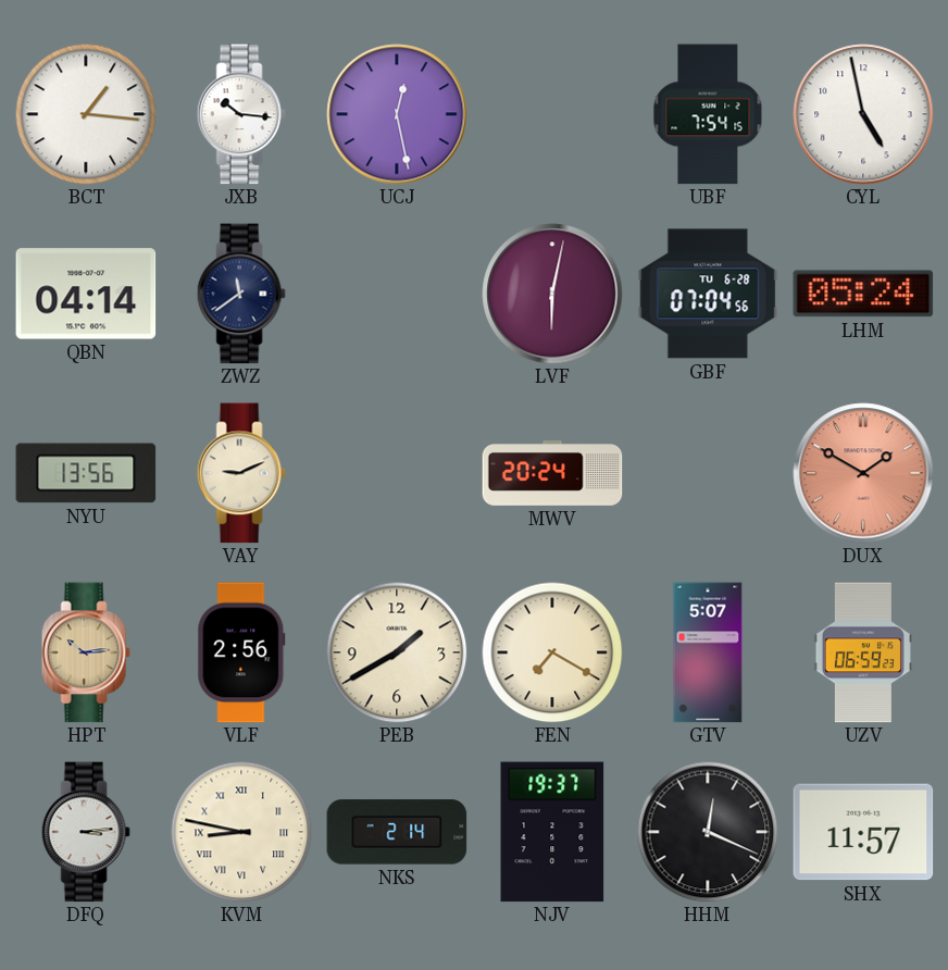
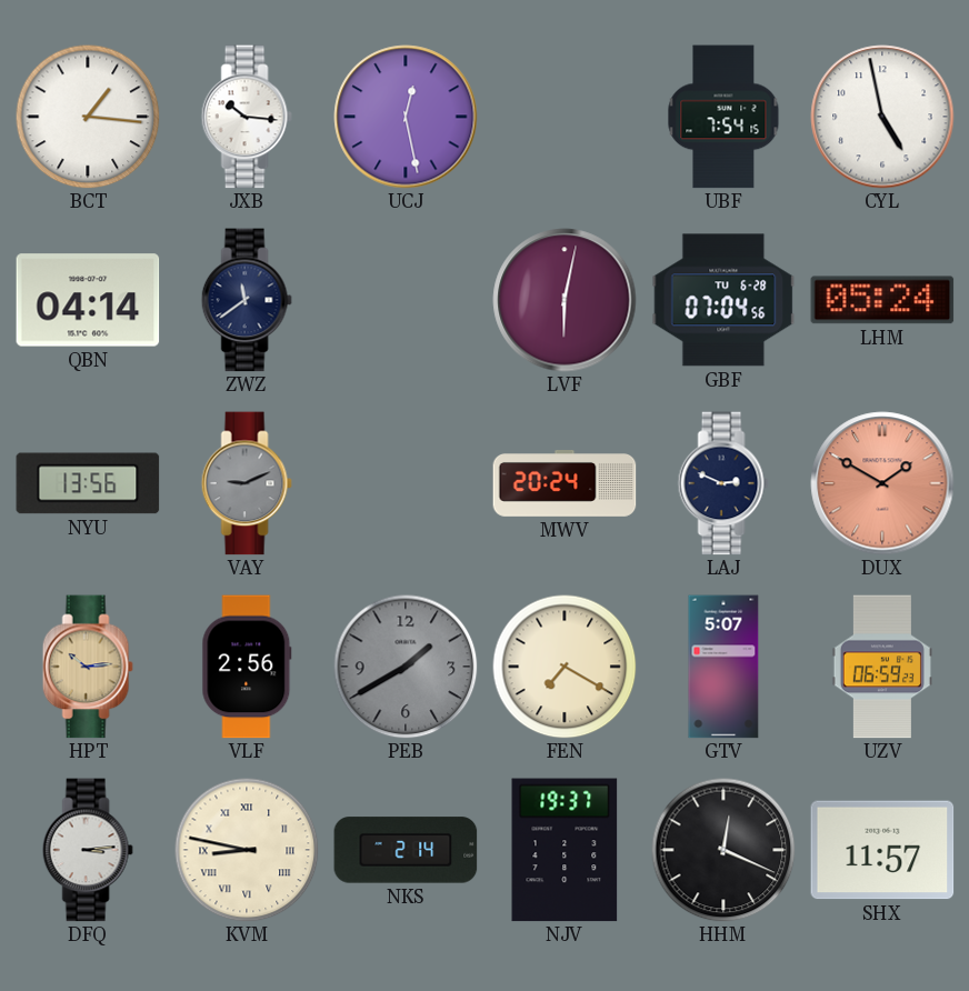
VAY dial: cream -> grey (247, 483)
LAJ: none -> 2:49 (723, 483)
PEB dial: cream -> grey (406, 667)
